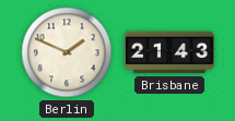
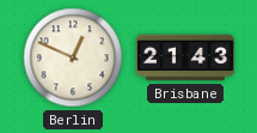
Berlin: 1:49 -> 12:49 (73, 58)
